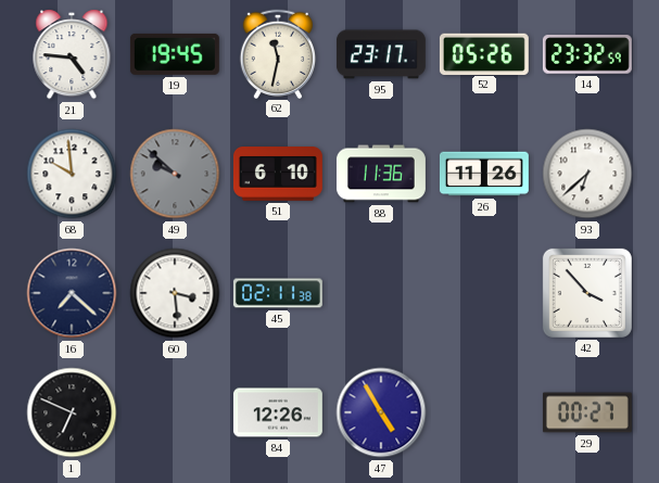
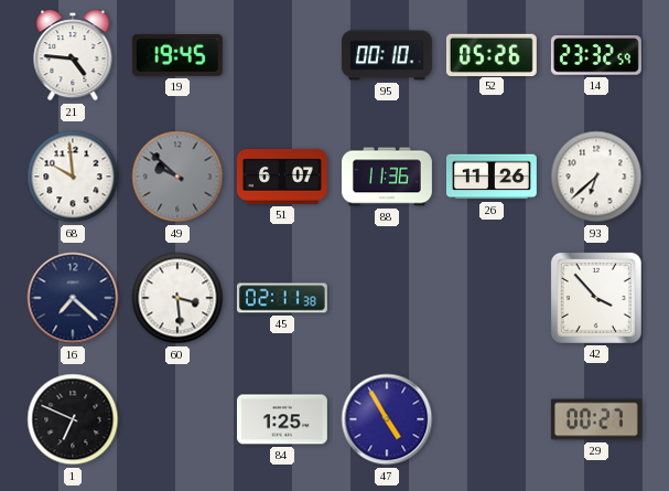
62: 11:32 -> none (277, 53)
95: 23:17 -> 00:10 (387, 55)
51: 6:10 -> 6:07 (282, 178)
84: 12:26 -> 1:25 (282, 419)
